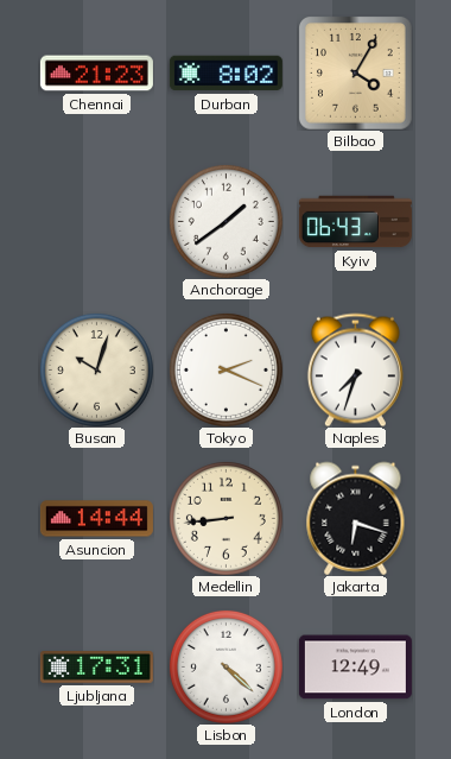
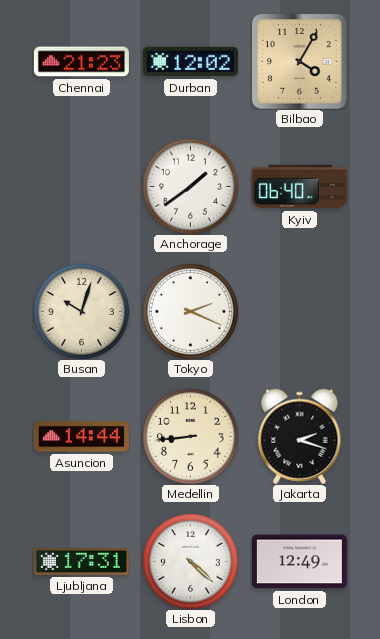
Durban: 8:02 -> 12:02 (190, 62)
Kyiv: 06:43 -> 06:40 (299, 187)
Naples: 7:33 -> none (355, 369)
Jakarta: 6:18 -> 2:18 (300, 436)
